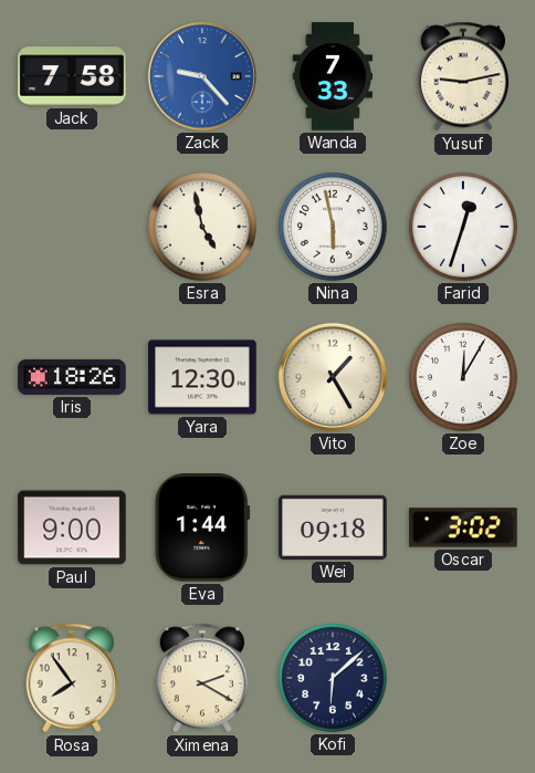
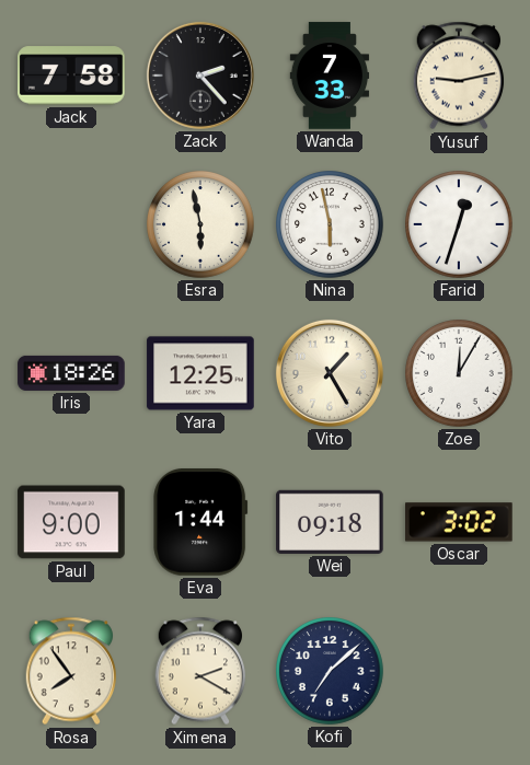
Zack: 9:23 -> 2:23 (200, 76)
Zack dial: blue -> black (200, 76)
Esra: 4:58 -> 5:58 (201, 225)
Yara: 12:30 -> 12:25 (200, 373)
Kofi: 6:08 -> 7:08 (331, 672)
